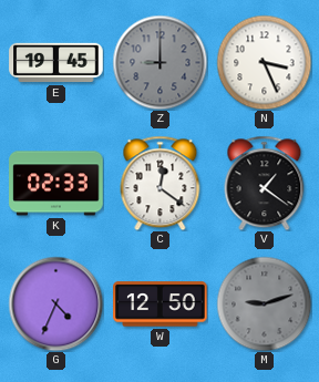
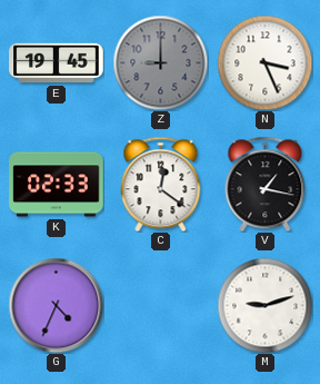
V: 1:21 -> 1:17 (266, 184)
W: 12:50 -> none (161, 304)
M dial: grey -> white (264, 305)
